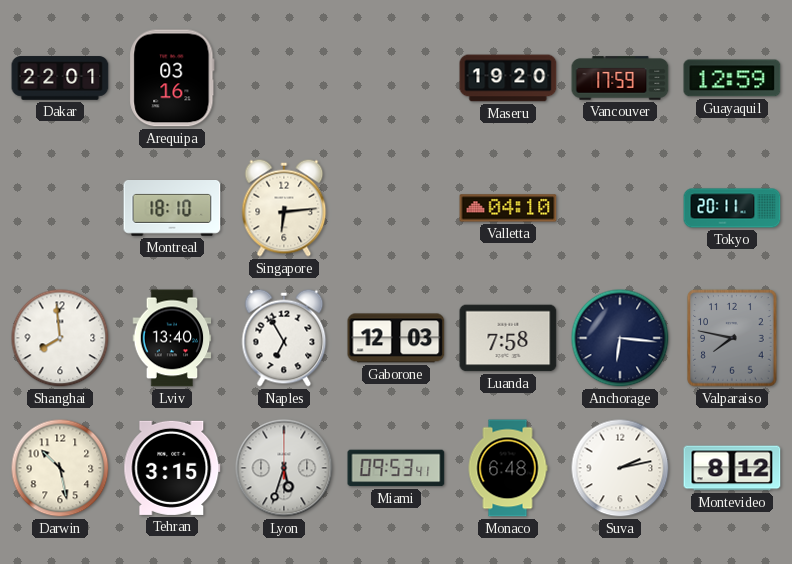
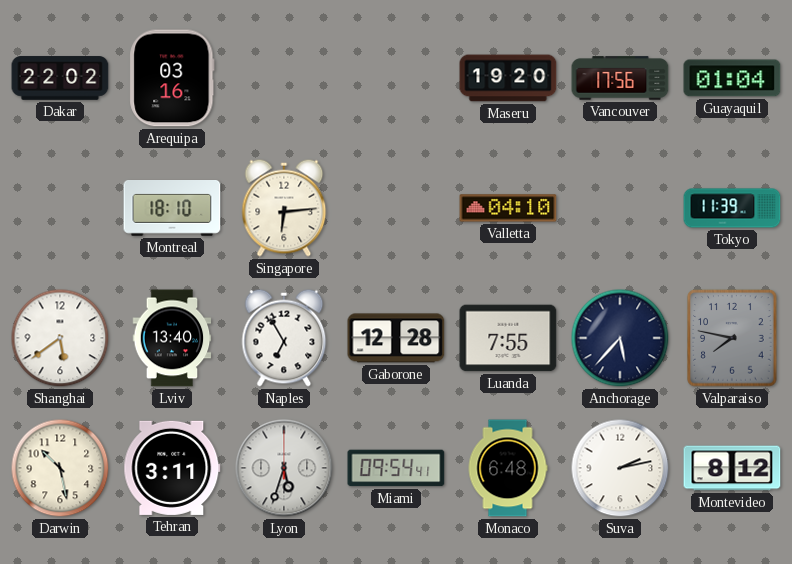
Dakar: 22:01 -> 22:02 (60, 78)
Vancouver: 17:59 -> 17:56 (620, 78)
Guayaquil: 12:59 -> 01:04 (732, 78)
Tokyo: 20:11 -> 11:39 (732, 208)
Shanghai: 7:59 -> 5:39 (60, 338)
Gaborone: 12:03 -> 12:28 (396, 338)
Luanda: 7:58 -> 7:55 (508, 338)
Anchorage: 6:16 -> 5:37 (620, 338)
Tehran: 3:15 -> 3:11 (172, 468)
Miami: 09:53 -> 09:54 (396, 468)
